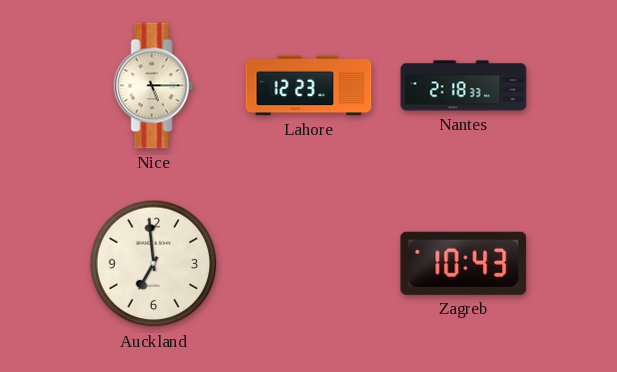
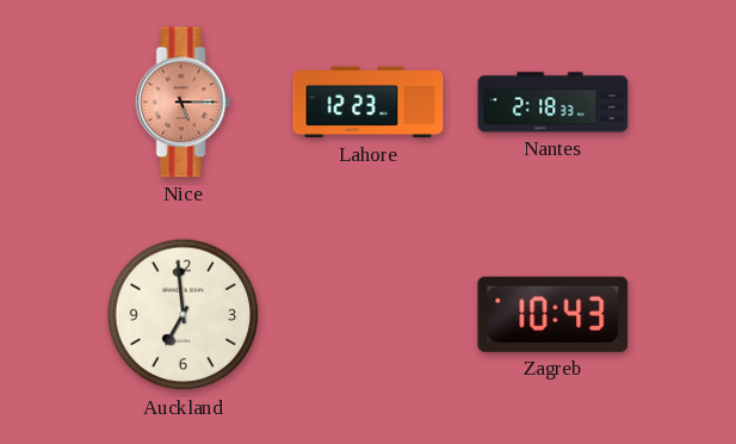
Nice dial: cream -> salmon (184, 103)
